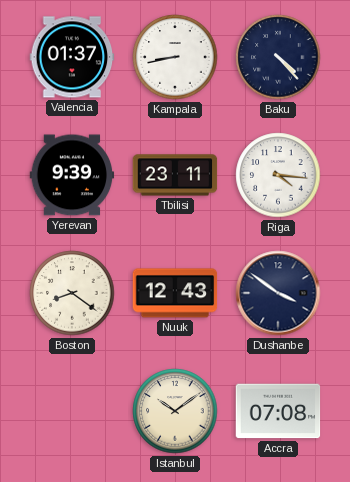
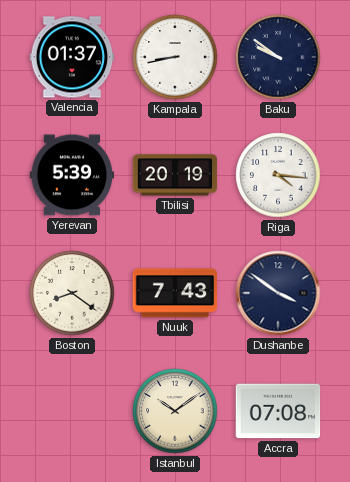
Baku: 4:23 -> 9:51 (278, 57)
Yerevan: 9:39 -> 5:39 (72, 175)
Tbilisi: 23:11 -> 20:19 (175, 175)
Nuuk: 12:43 -> 7:43 (175, 293)
